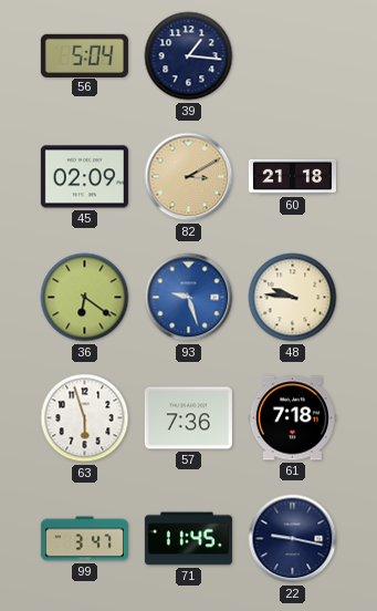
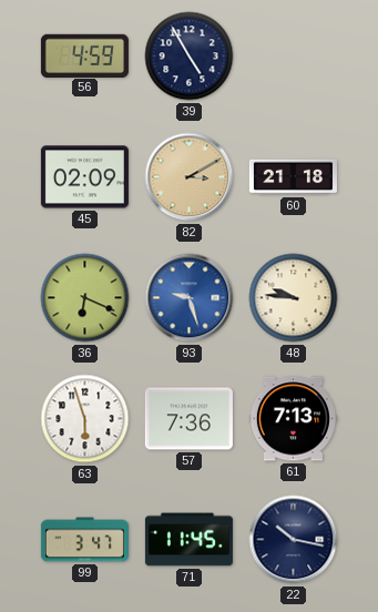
56: 5:04 -> 4:59 (84, 55)
39: 1:16 -> 4:55 (190, 57)
36: 6:21 -> 6:19 (85, 298)
61: 7:18 -> 7:13 (293, 419)
22: 9:17 -> 10:17 (294, 540)
